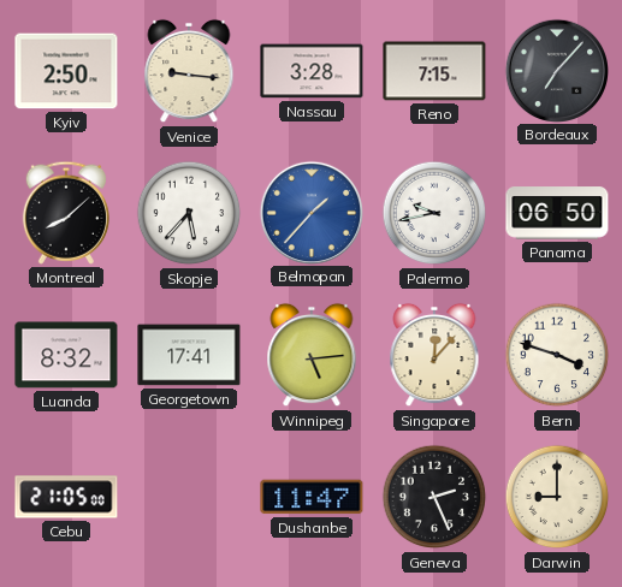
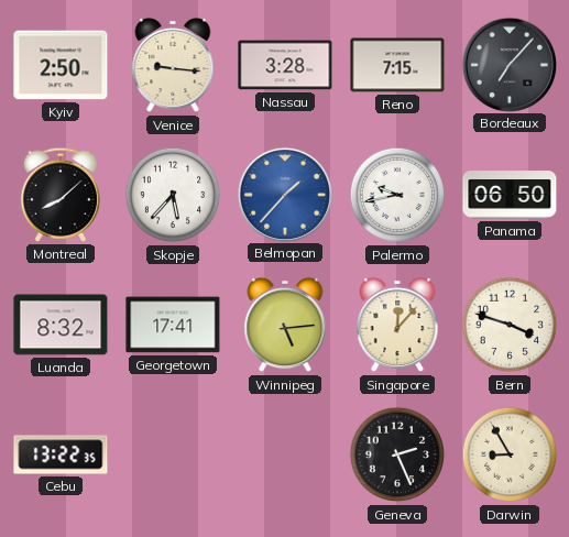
Cebu: 21:05 -> 13:22 (61, 454)
Dushanbe: 11:47 -> none (312, 497)
Darwin: 9:00 -> 8:55 (510, 454)
